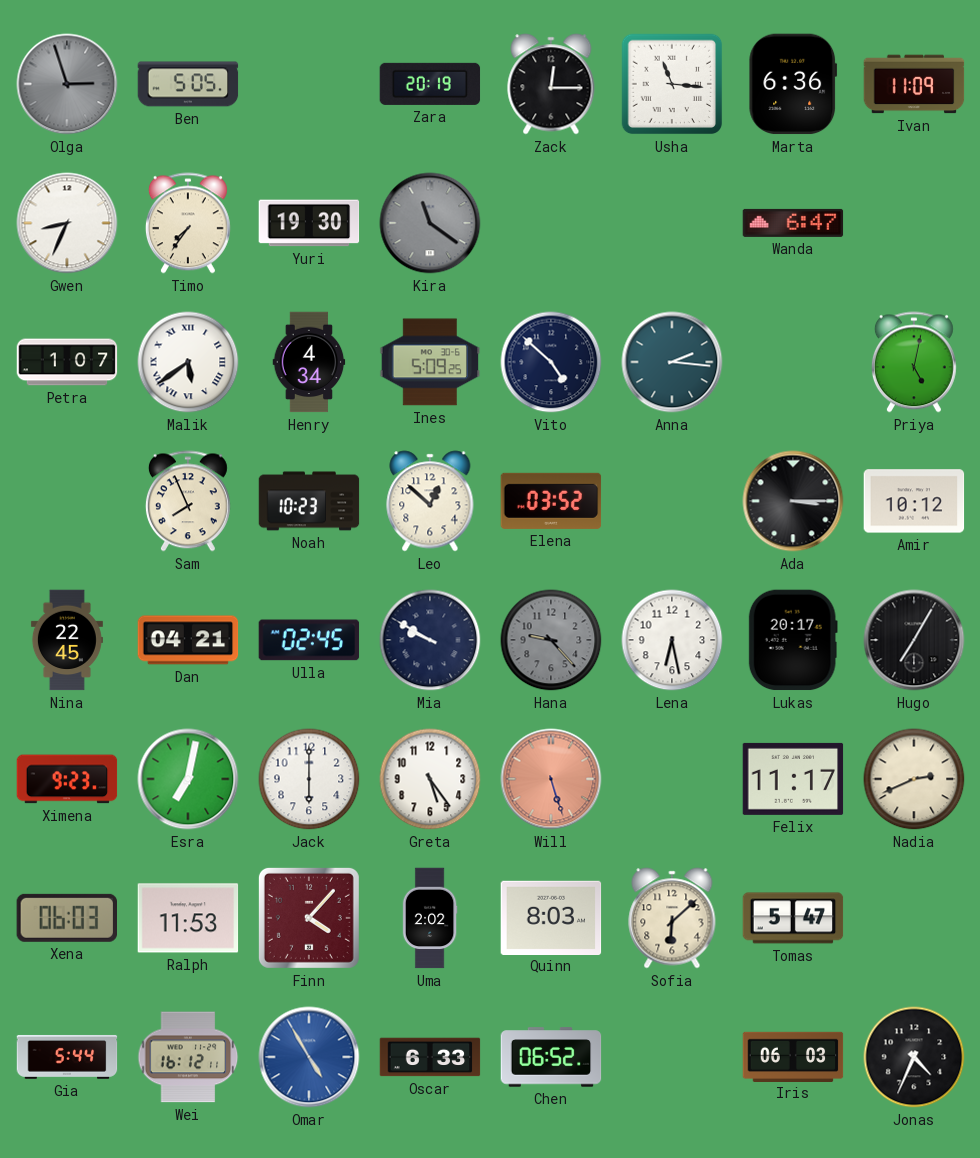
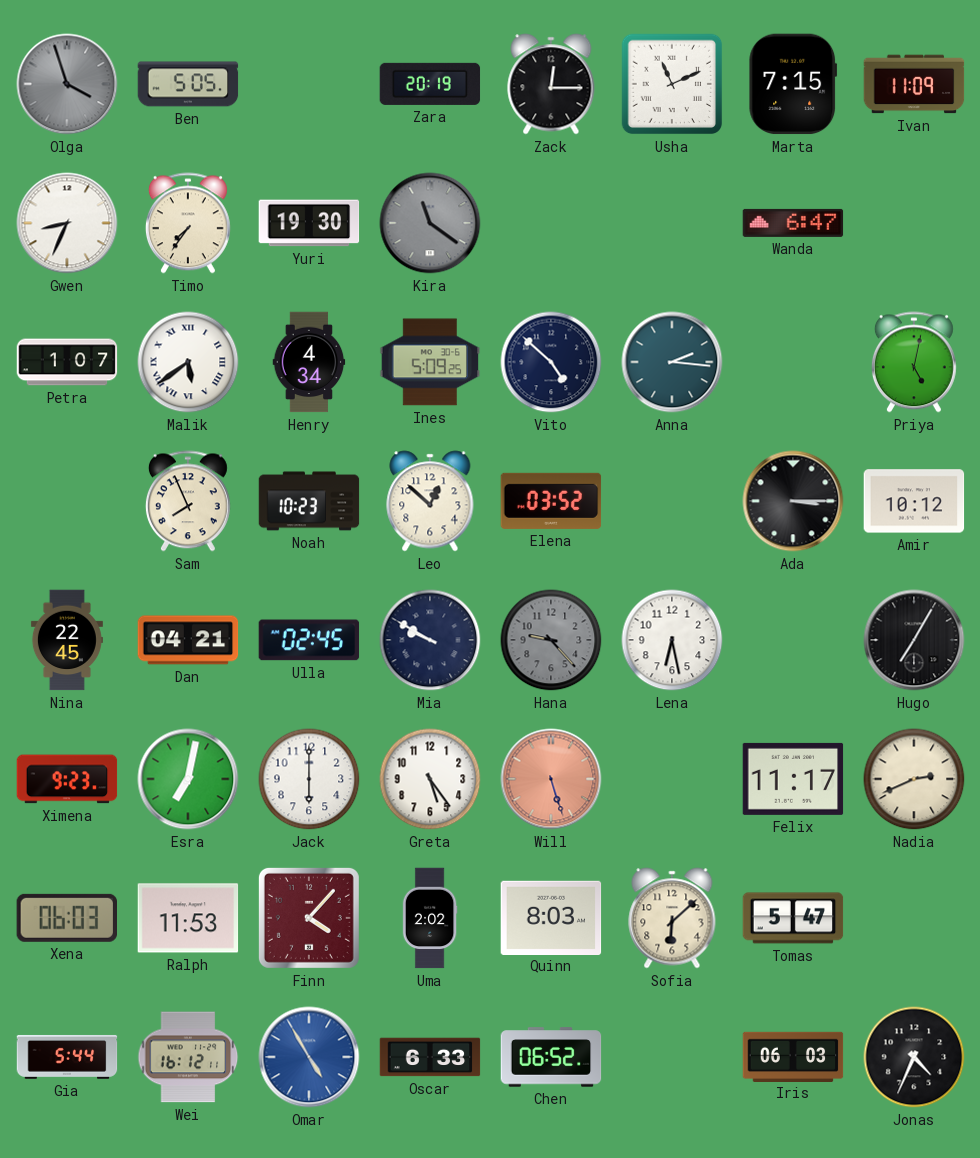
Olga: 2:57 -> 3:57 (67, 84)
Usha: 11:16 -> 11:11 (672, 84)
Marta: 6:36 -> 7:15 (793, 84)
Lukas: 20:17 -> none (793, 640)
